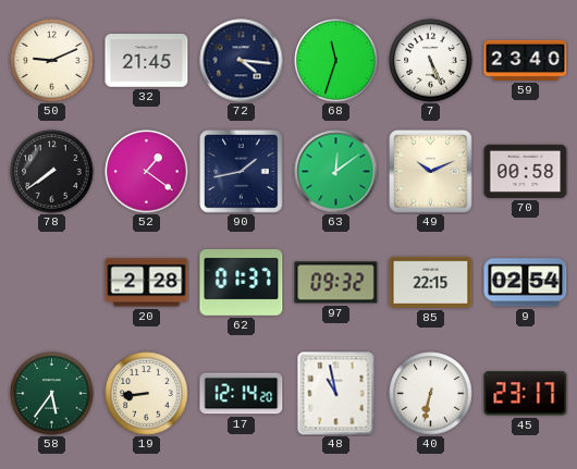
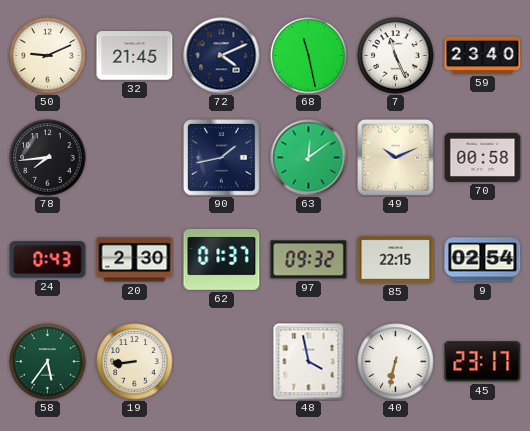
72: 4:16 -> 4:11 (222, 56)
68: 11:33 -> 11:28 (309, 56)
7: 5:26 -> 11:26 (396, 56)
78: 7:39 -> 7:44 (48, 158)
52: 1:21 -> none (147, 172)
24: none -> 0:43 (48, 260)
20: 2:28 -> 2:30 (135, 260)
17: 12:14 -> none (242, 394)
48: 10:58 -> 3:58 (309, 362)
